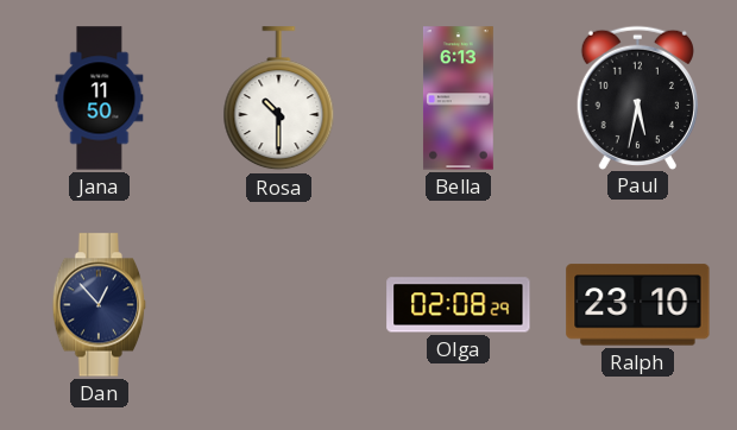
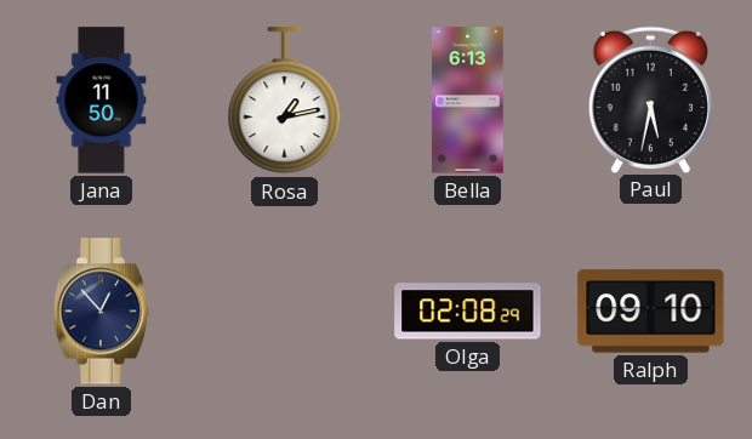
Rosa: 10:30 -> 1:13 (285, 101)
Ralph: 23:10 -> 09:10 (651, 312)
